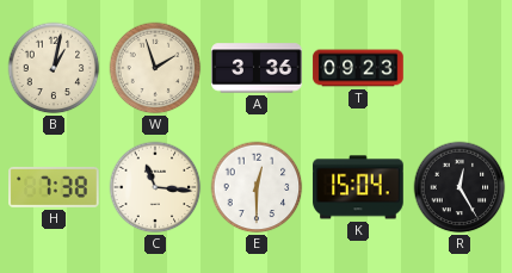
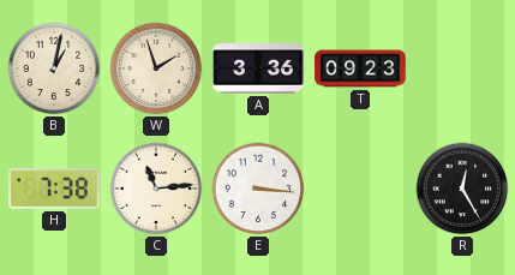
C: 11:16 -> 11:14 (156, 189)
E: 12:30 -> 3:16 (258, 189)
K: 15:04 -> none (358, 187)
